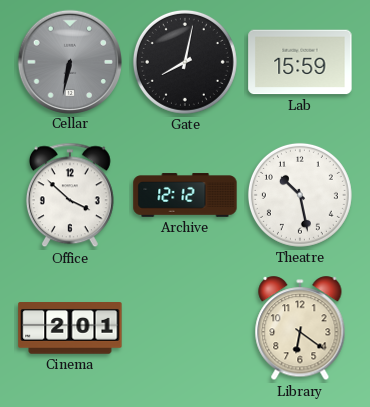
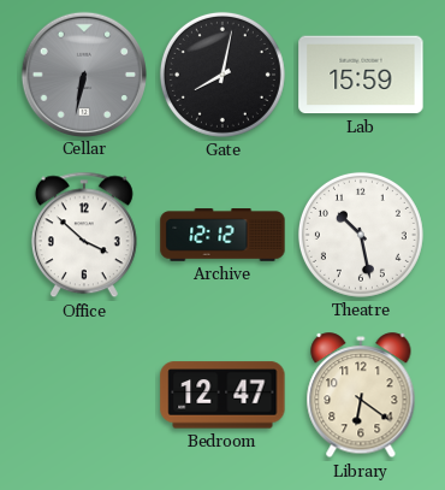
Cinema: 2:01 -> none (70, 329)
Bedroom: none -> 12:47 (222, 395)
